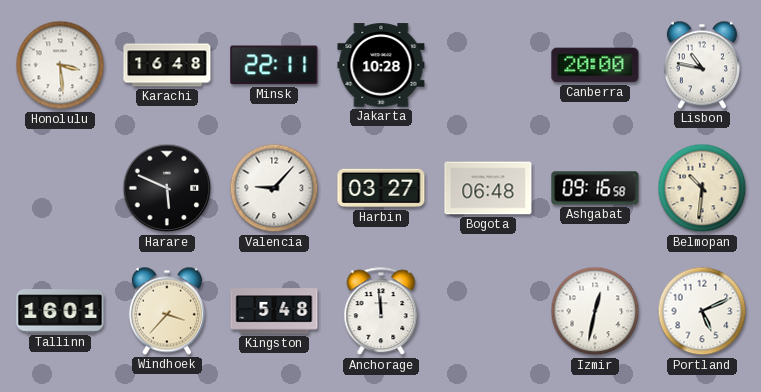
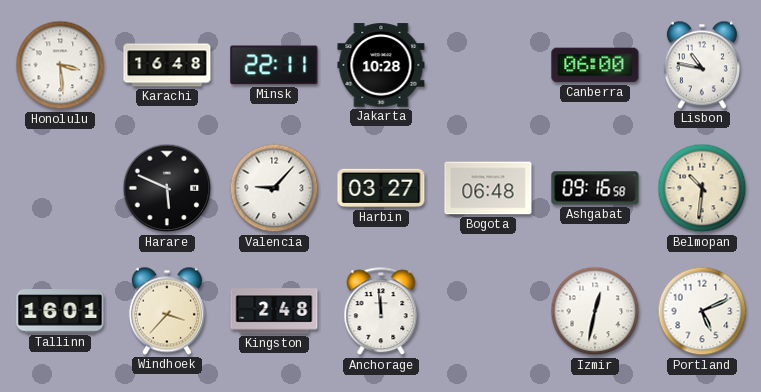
Canberra: 20:00 -> 06:00 (595, 65)
Kingston: 5:48 -> 2:48 (274, 311)
